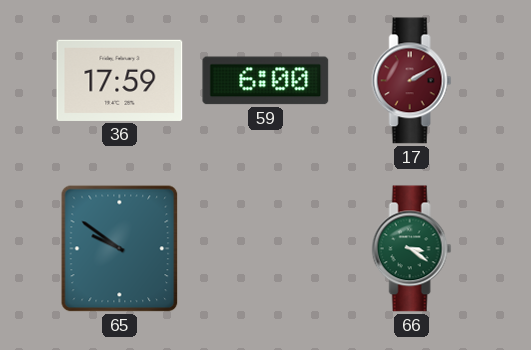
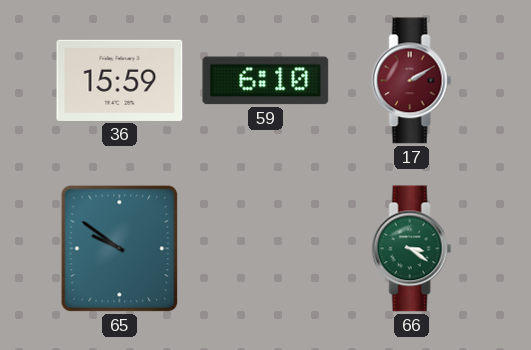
36: 17:59 -> 15:59 (120, 80)
59: 6:00 -> 6:10 (266, 81)
